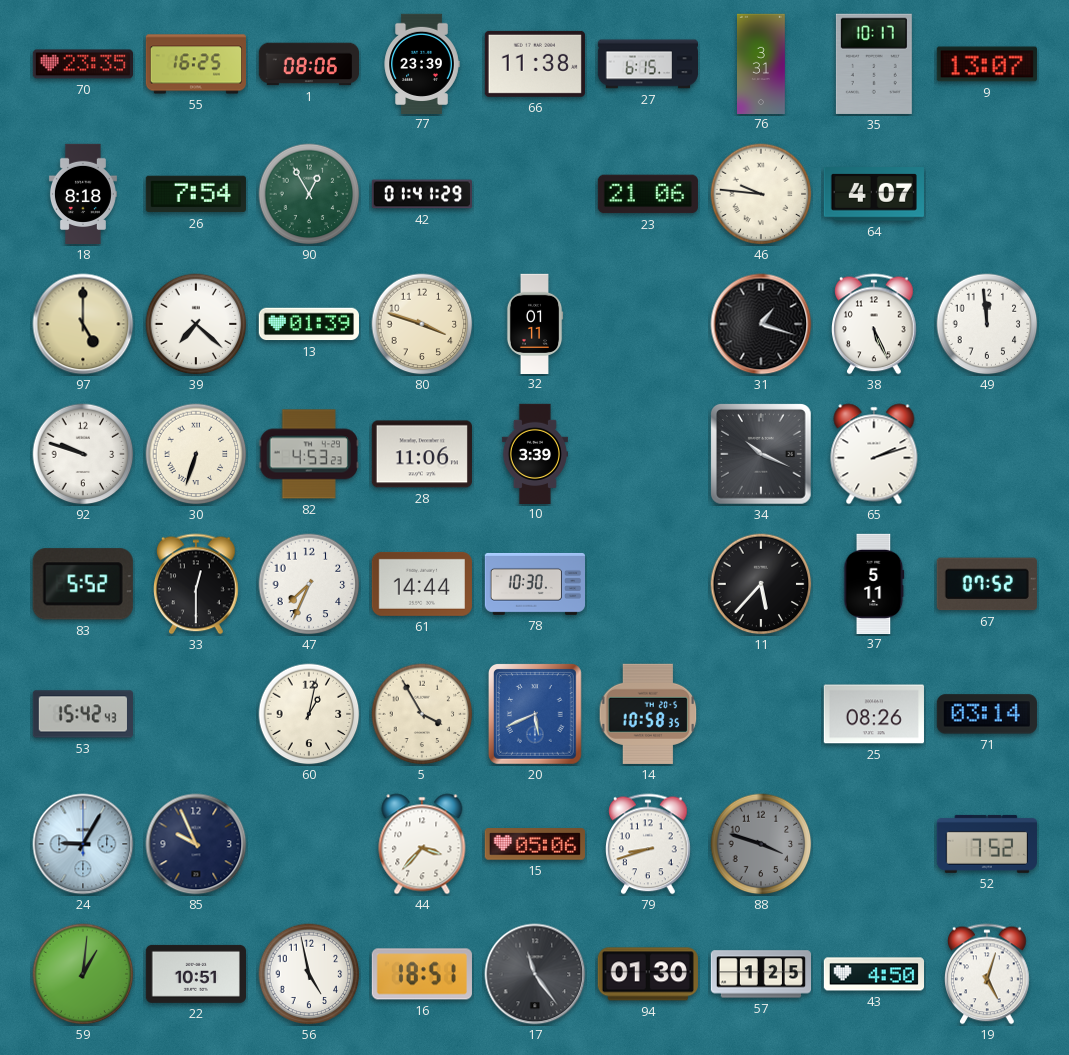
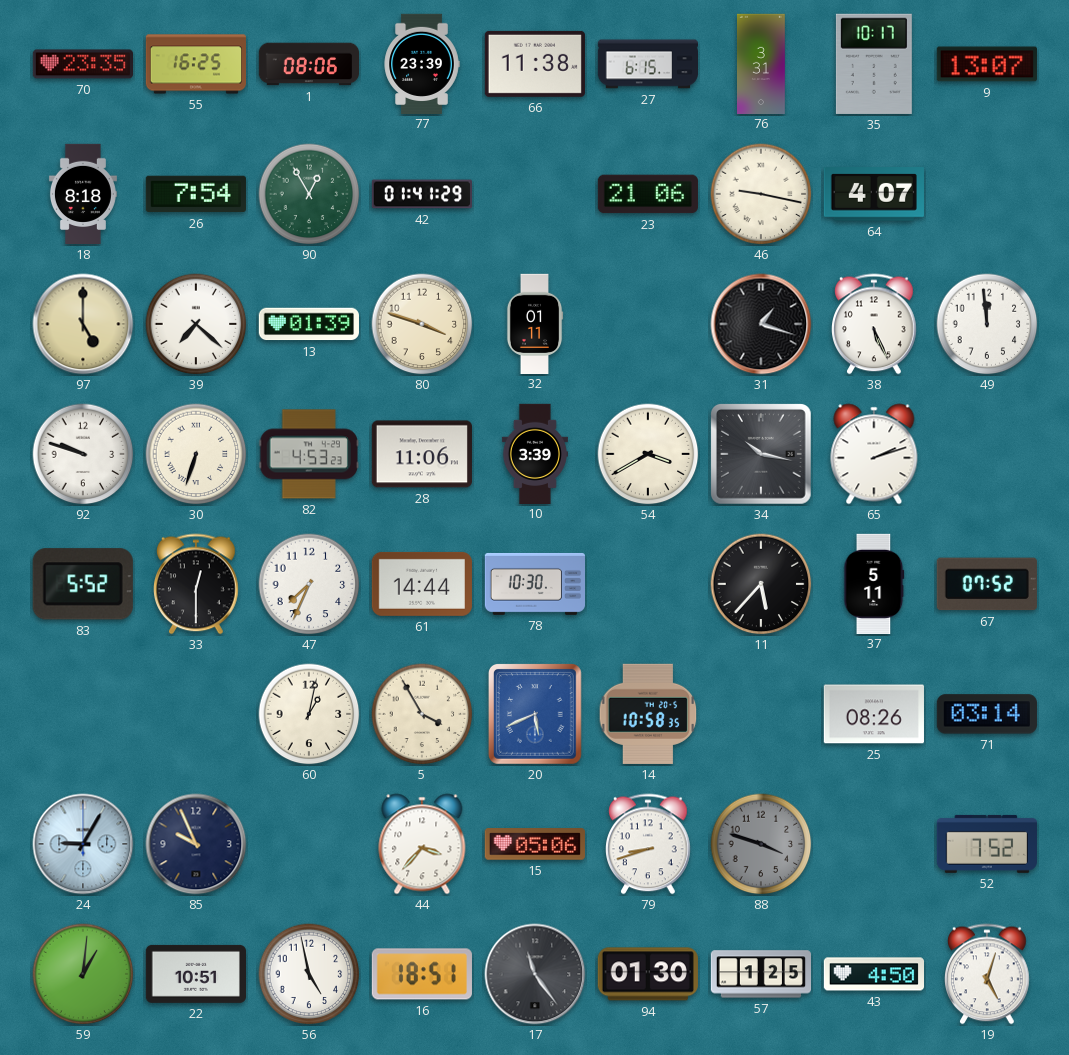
46: 9:46 -> 9:17 (761, 194)
54: none -> 3:40 (648, 454)
34: 10:19 -> 10:17 (761, 454)
53: 15:42 -> none (83, 714)
